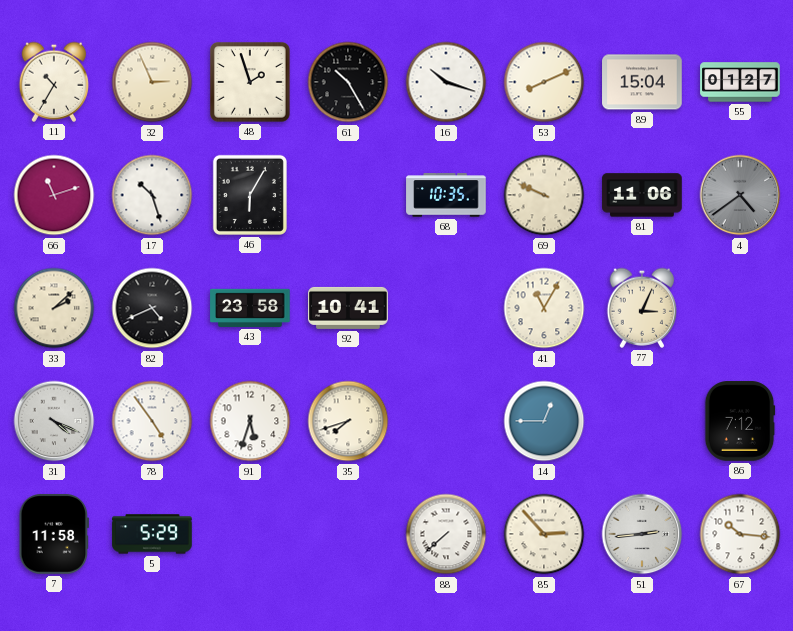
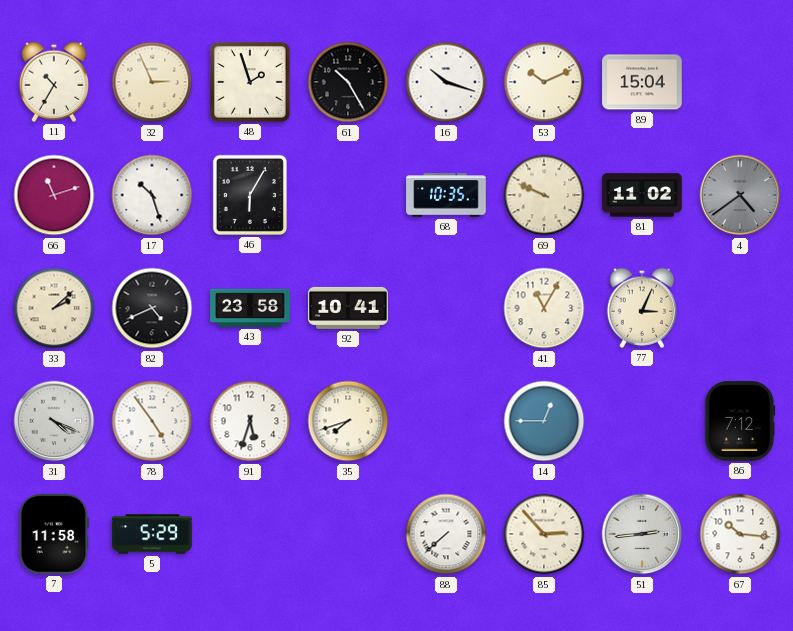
53: 8:11 -> 10:11 (544, 82)
55: 01:27 -> none (740, 82)
81: 11:06 -> 11:02 (642, 195)
